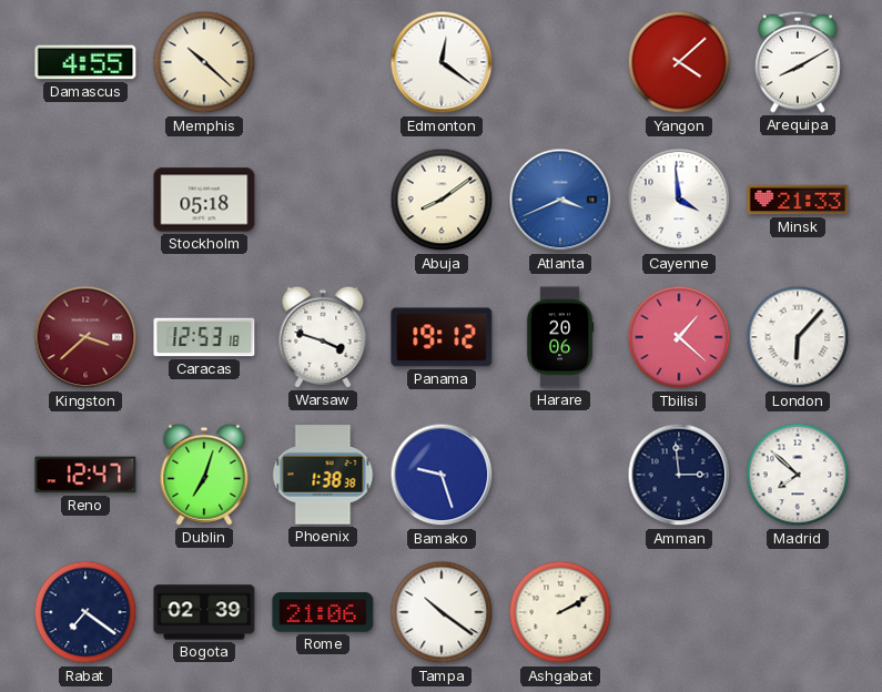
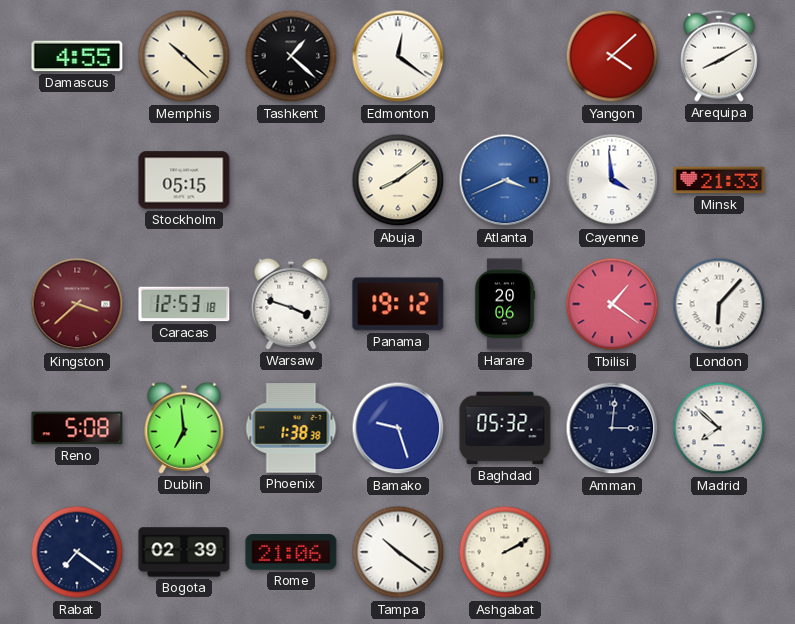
Tashkent: none -> 1:22 (291, 56)
Stockholm: 05:18 -> 05:15 (184, 180)
Tbilisi: 1:22 -> 1:21 (612, 304)
Reno: 12:47 -> 5:08 (77, 428)
Dublin: 7:03 -> 6:59 (184, 428)
Baghdad: none -> 05:32 (505, 428)
Amman: 2:59 -> 3:01 (612, 428)
